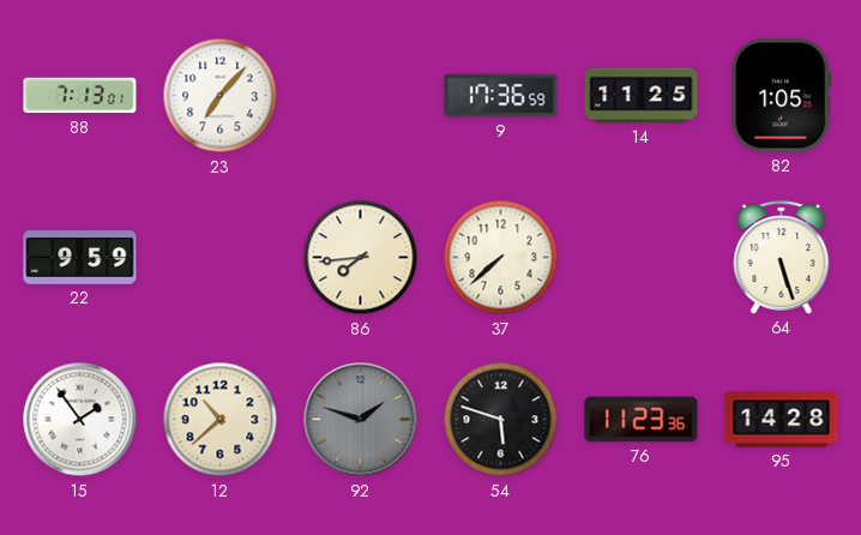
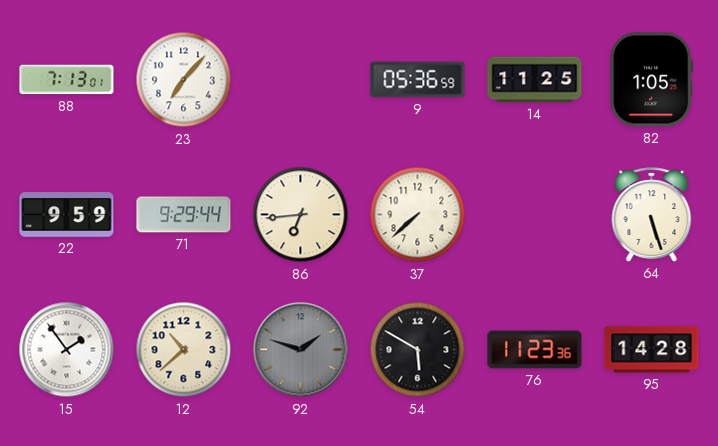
9: 17:36 -> 05:36 (418, 80)
71: none -> 9:29 (184, 215)
86: 7:44 -> 6:44 (301, 215)
54: 5:48 -> 5:50 (418, 350)
